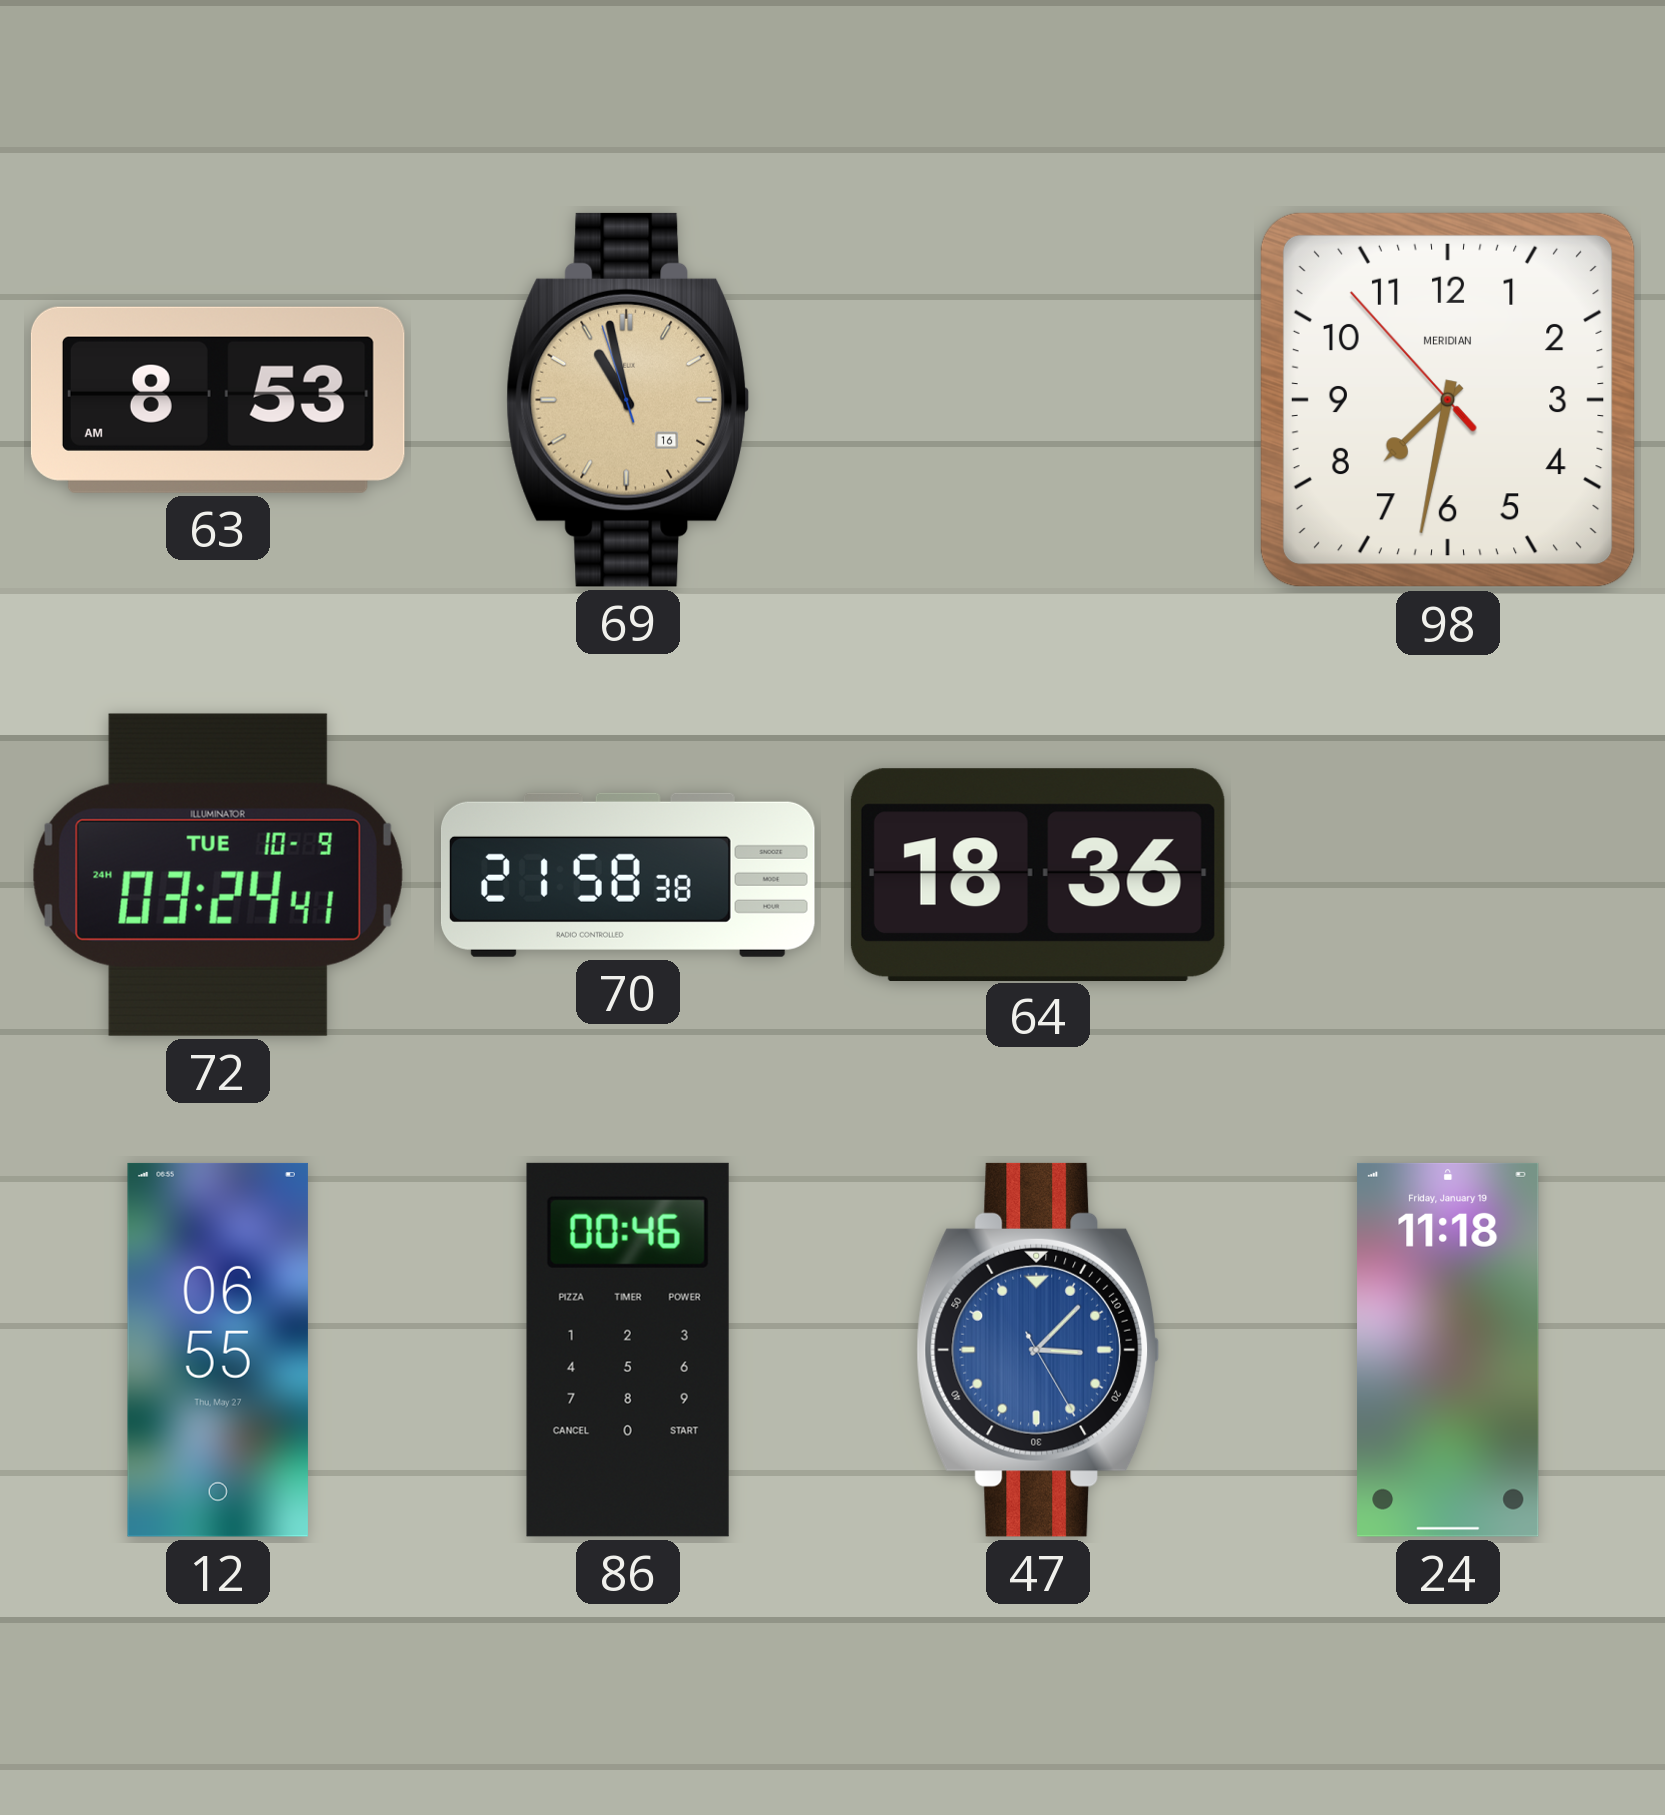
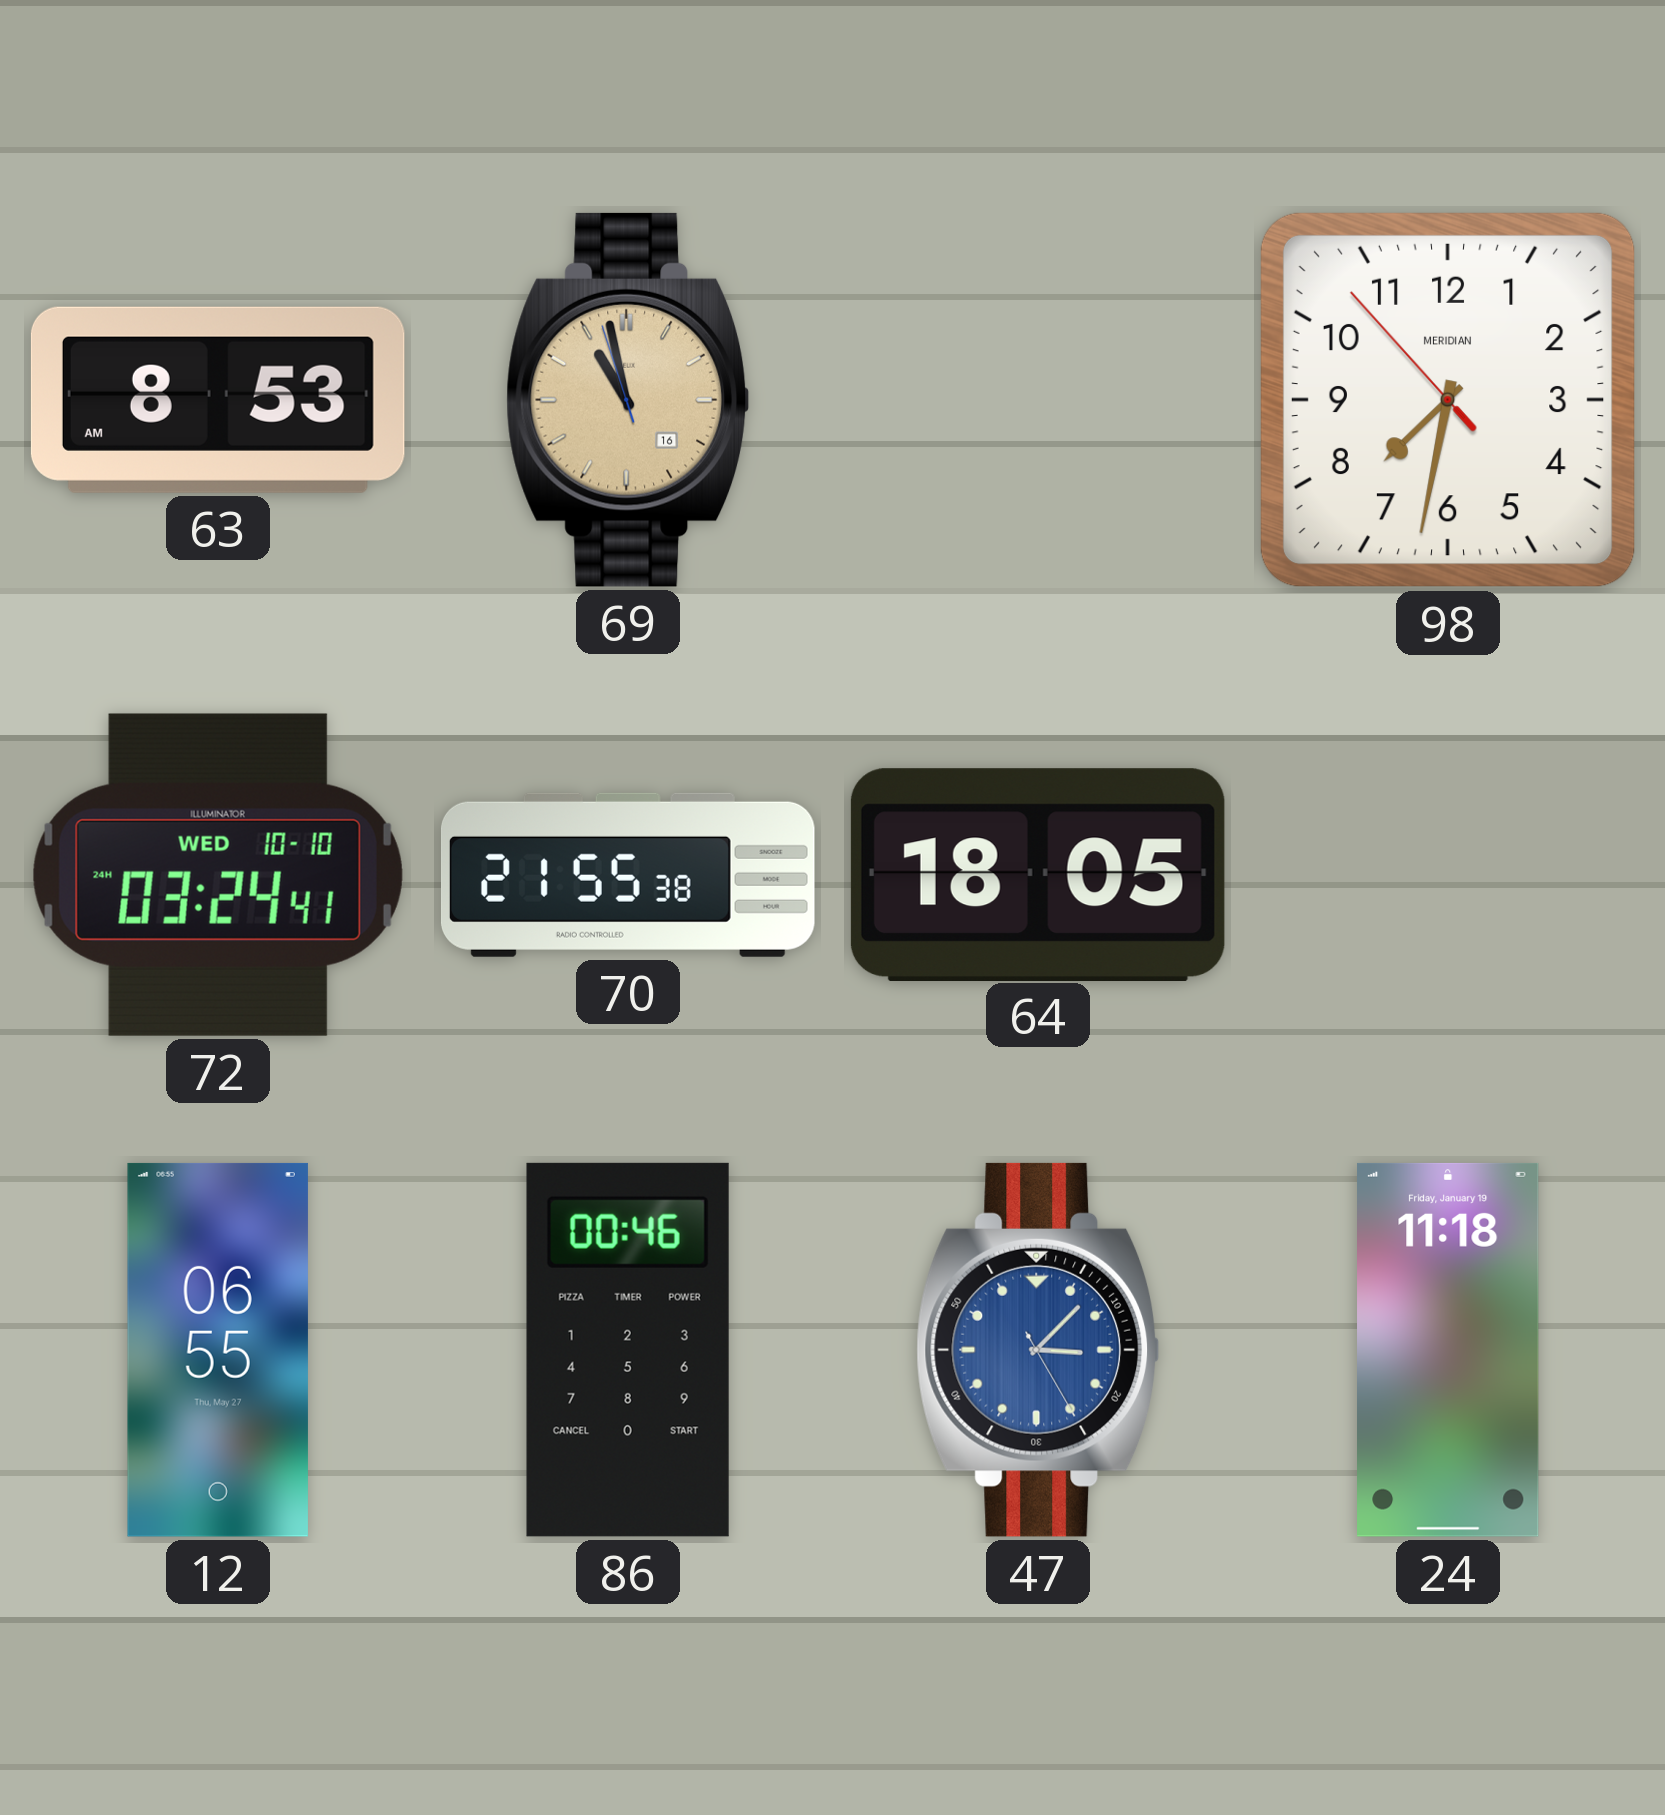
72 date: TUE 10-9 -> WED 10-10 (218, 875)
70: 21:58 -> 21:55 (628, 875)
64: 18:36 -> 18:05 (1038, 874)
